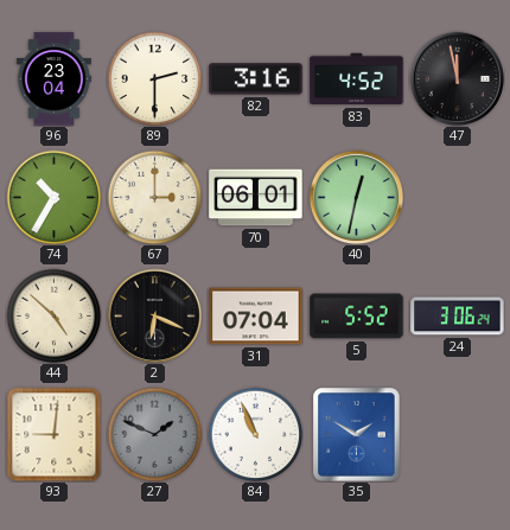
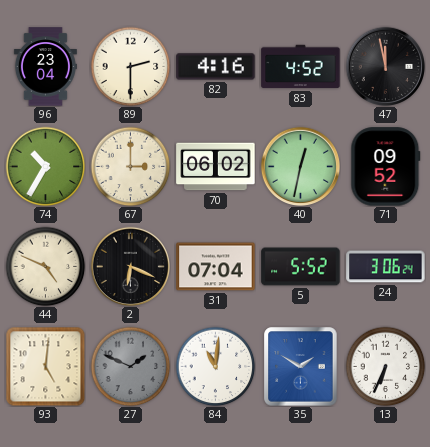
82: 3:16 -> 4:16 (216, 67)
70: 06:01 -> 06:02 (216, 167)
71: none -> 09:52 (386, 167)
44: 4:52 -> 4:49 (45, 266)
93: 9:01 -> 5:01 (45, 366)
84: 10:56 -> 11:01 (215, 366)
13: none -> 6:34 (385, 366)
